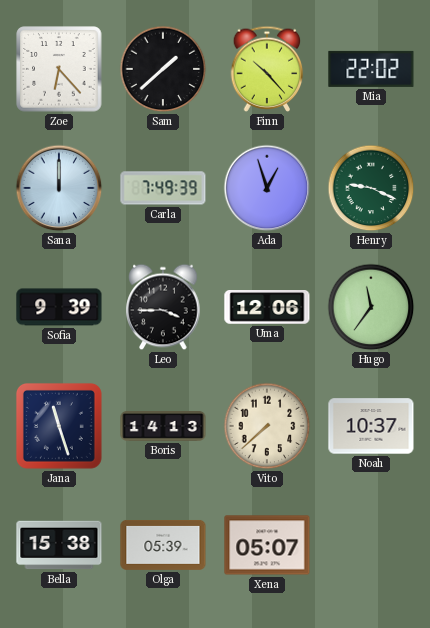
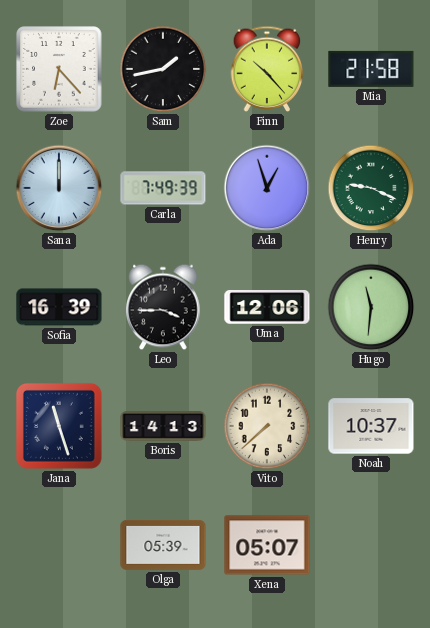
Sam: 1:38 -> 1:43 (163, 69)
Mia: 22:02 -> 21:58 (371, 69)
Sofia: 9:39 -> 16:39 (59, 307)
Hugo: 11:36 -> 11:31 (371, 307)
Bella: 15:38 -> none (59, 545)
